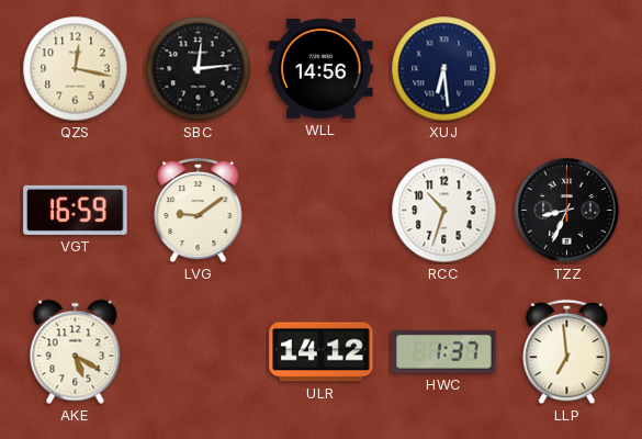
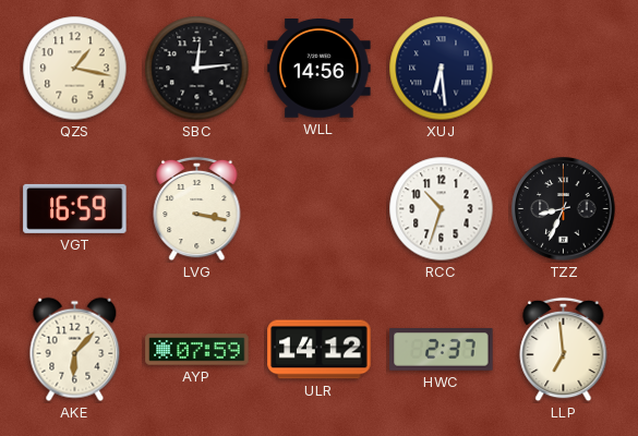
QZS: 12:17 -> 1:17 (75, 69)
LVG: 9:09 -> 3:17 (197, 209)
AKE: 5:20 -> 6:07 (75, 350)
AYP: none -> 07:59 (197, 350)
HWC: 1:37 -> 2:37 (442, 350)
